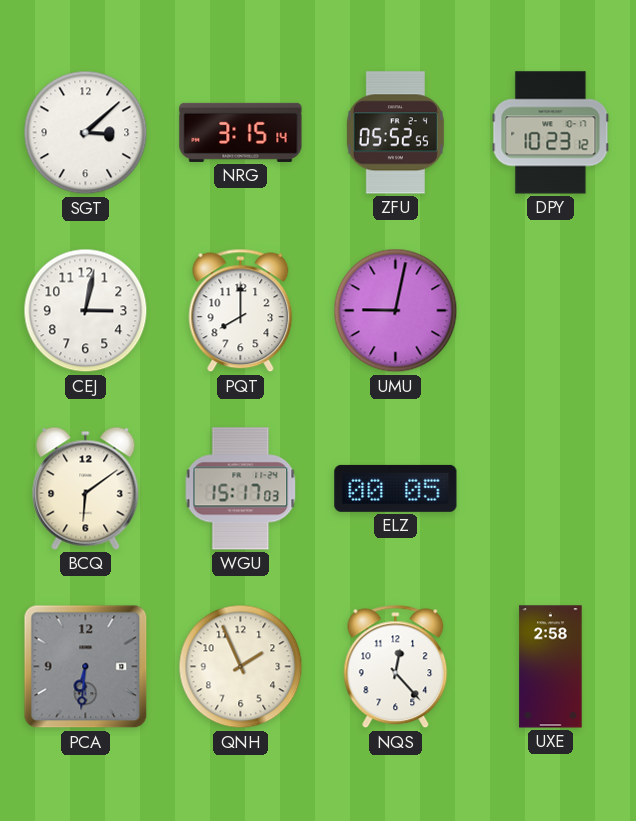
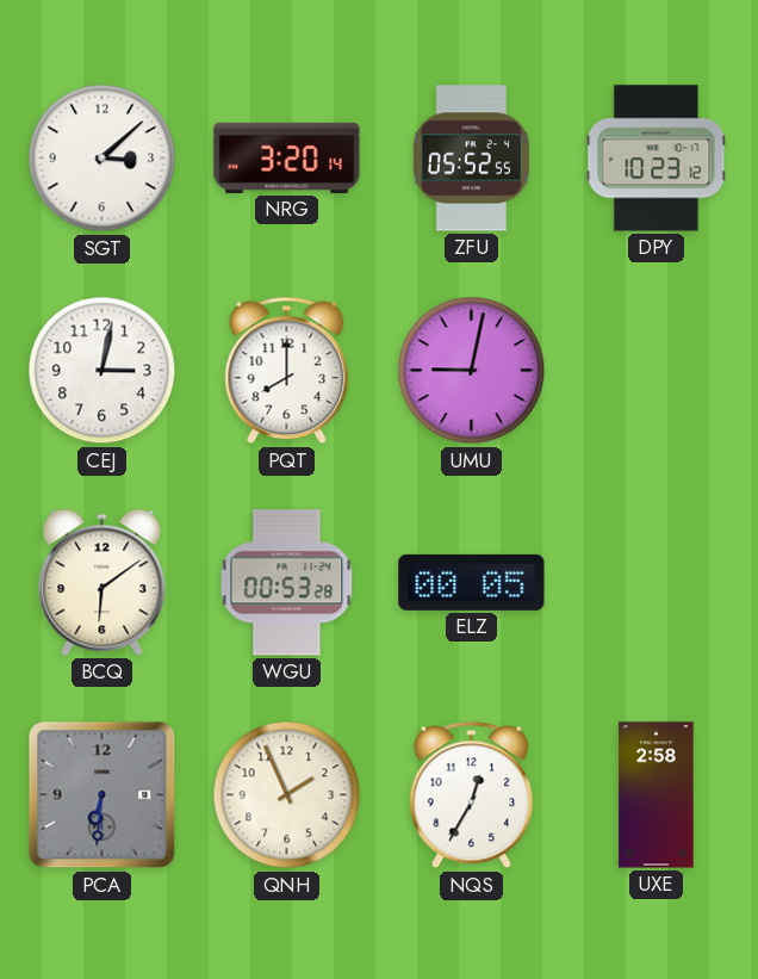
NRG: 3:15 -> 3:20 (287, 157)
WGU: 15:17 -> 00:53 (287, 583)
NQS: 12:23 -> 12:35 (472, 795)
